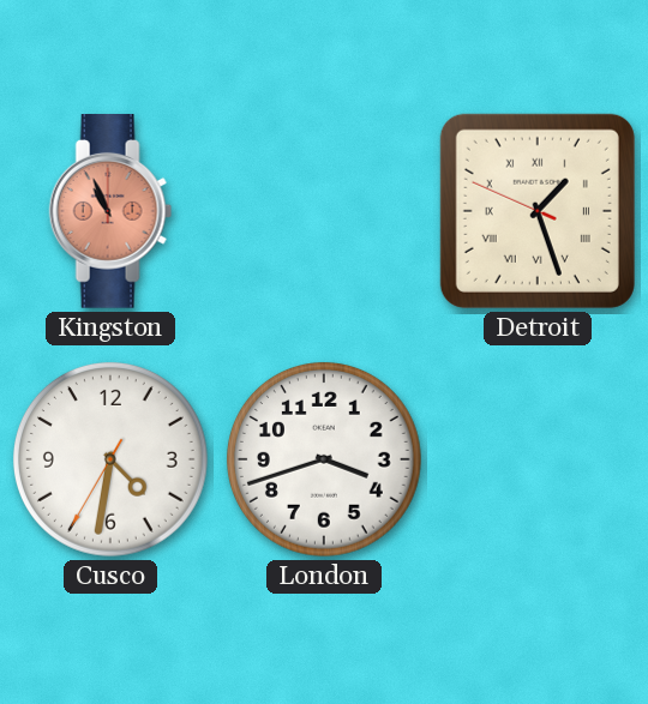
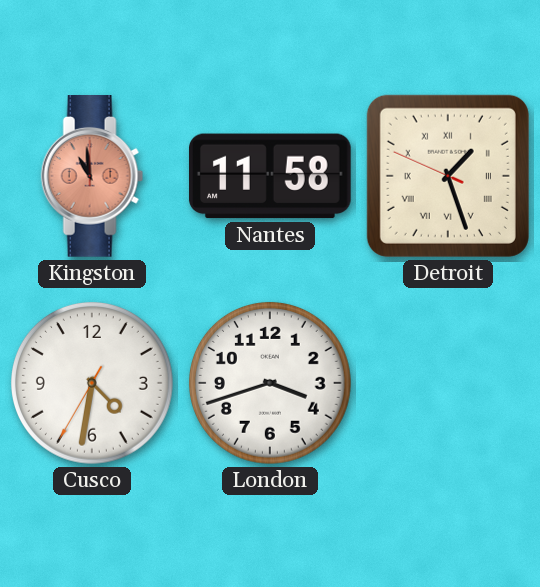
Kingston: 10:56 -> 10:59 (92, 177)
Nantes: none -> 11:58 (271, 176)
